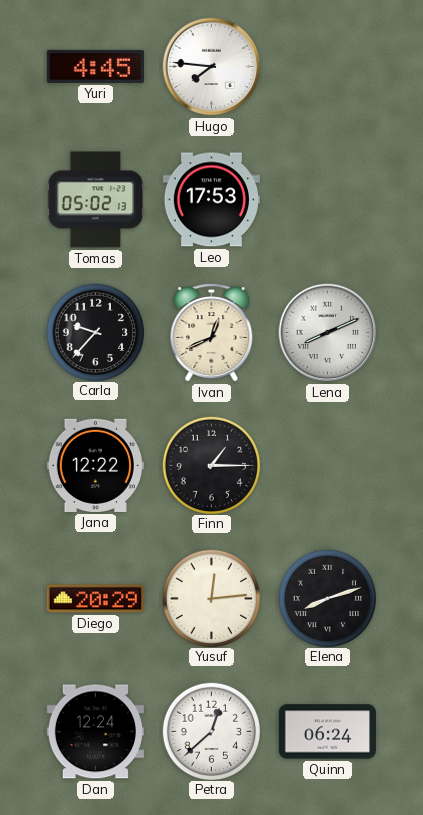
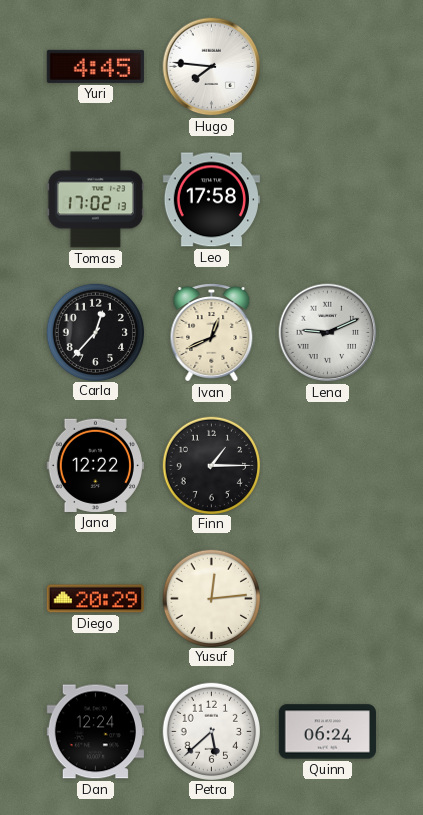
Tomas: 05:02 -> 17:02 (95, 200)
Leo: 17:53 -> 17:58 (211, 200)
Carla: 9:37 -> 12:37 (95, 332)
Lena: 8:11 -> 9:11 (328, 333)
Elena: 8:12 -> none (327, 598)
Petra: 12:38 -> 5:38 (211, 731)
